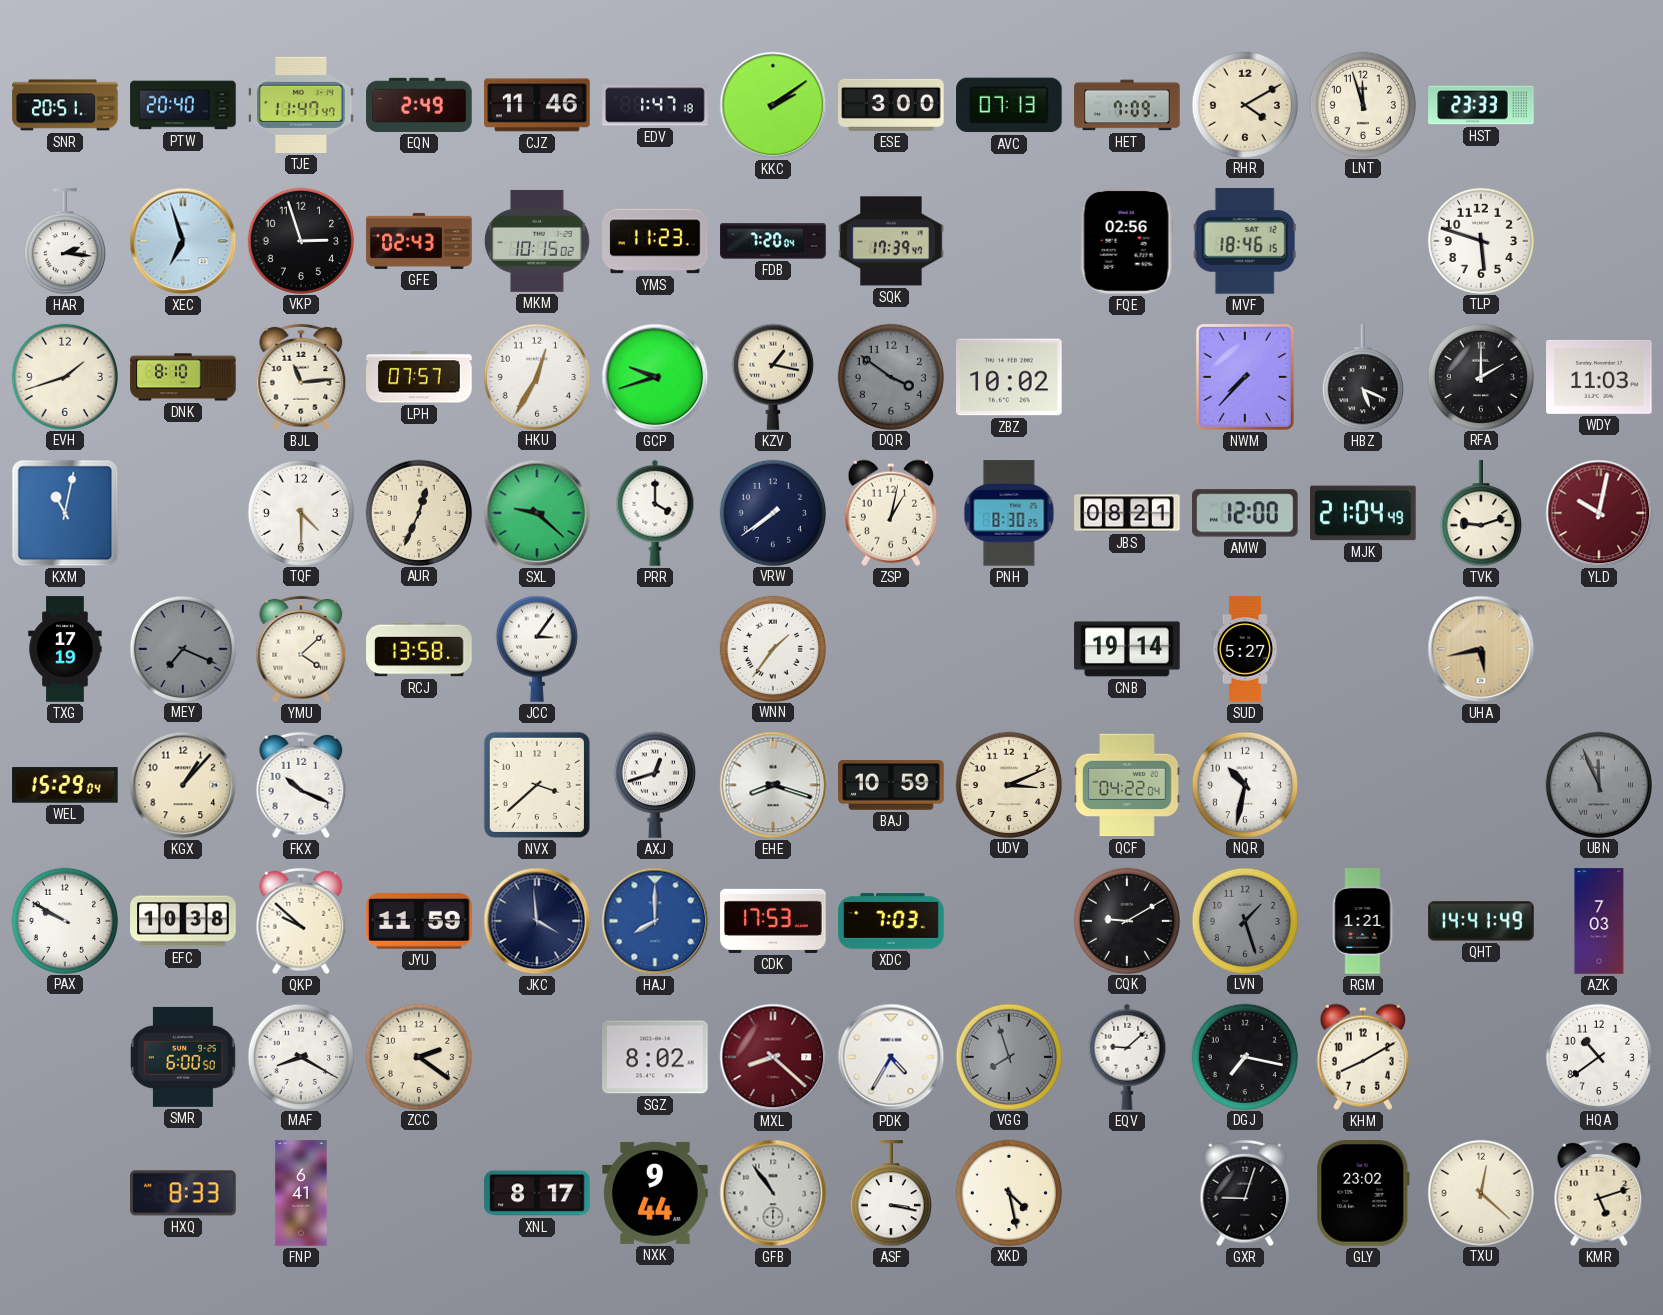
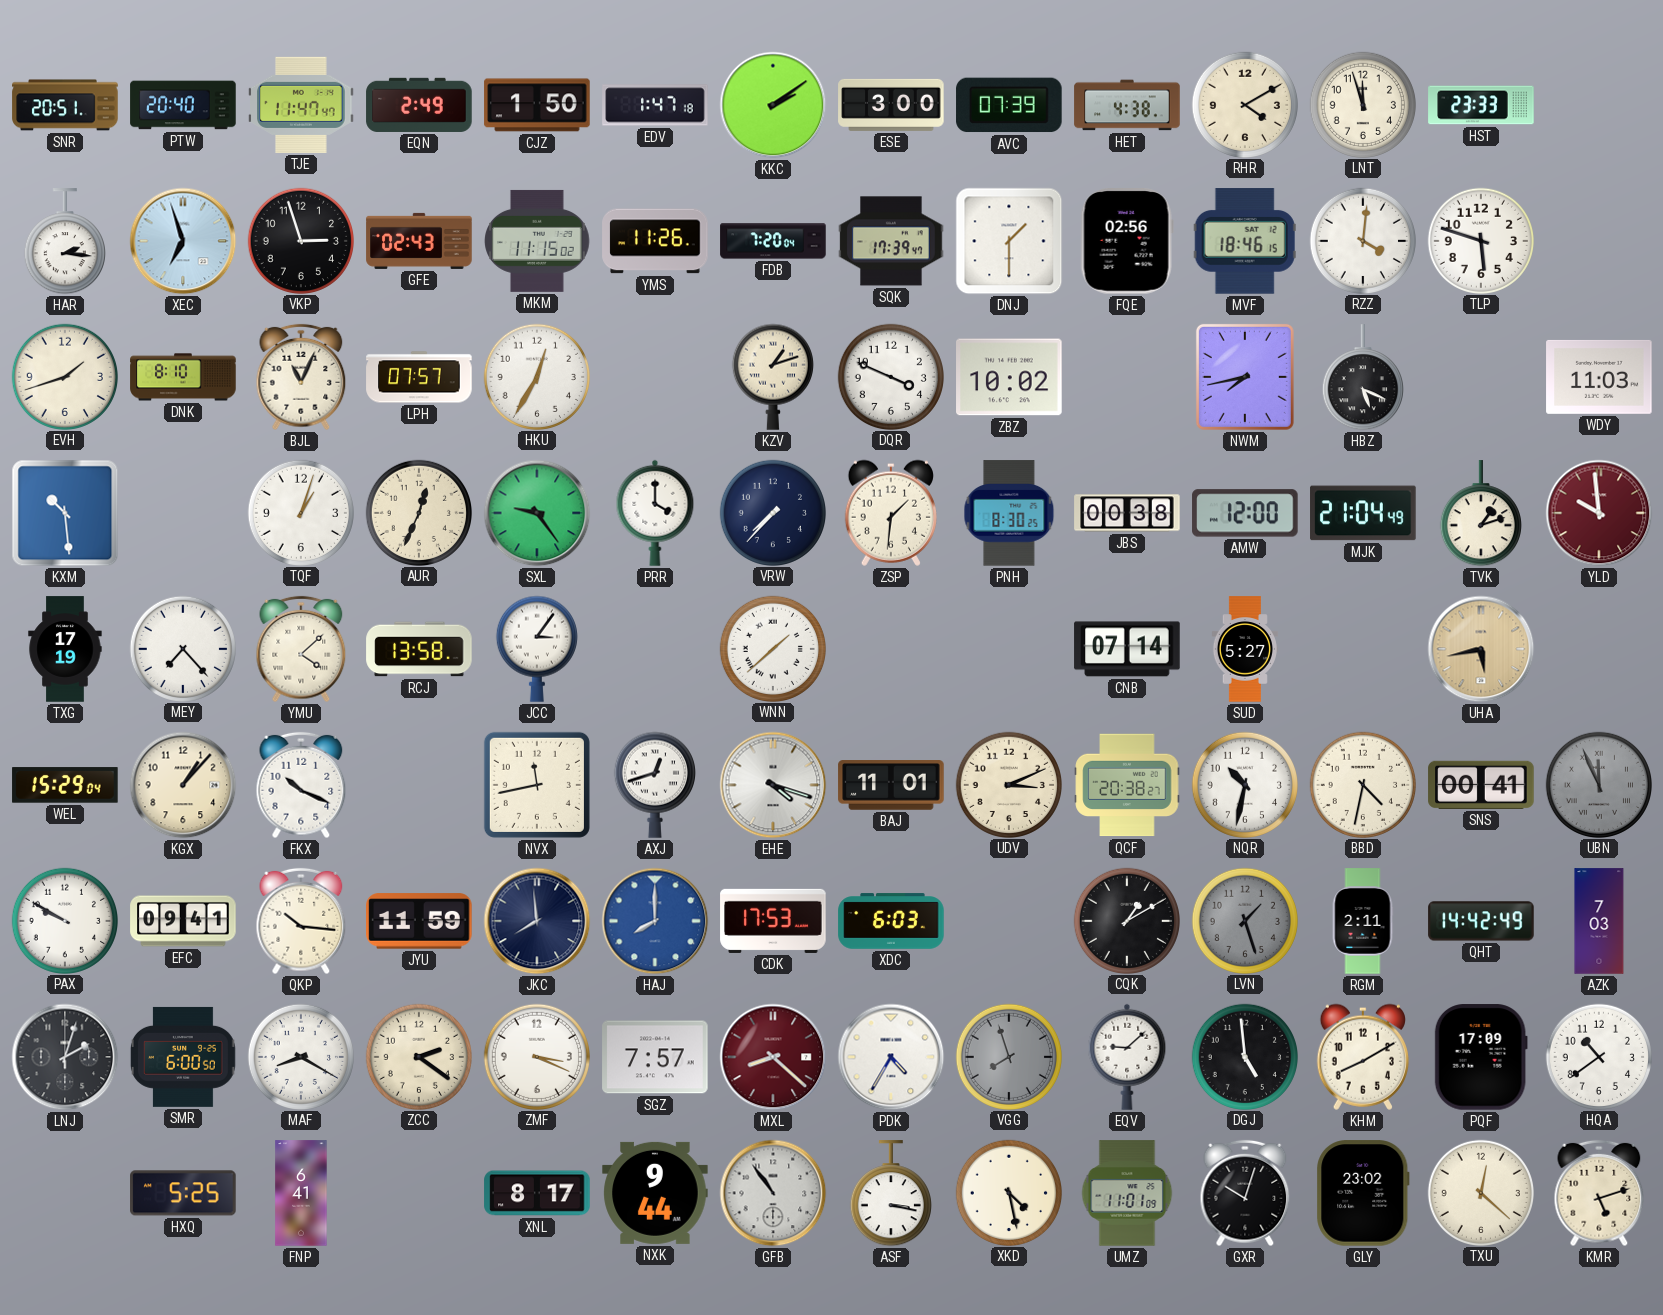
CJZ: 11:46 -> 1:50 (537, 105)
AVC: 07:13 -> 07:39 (1009, 105)
HET: 7:09 -> 4:38 (1127, 105)
MKM: 10:15 -> 11:15 (537, 241)
YMS: 11:23 -> 11:26 (655, 241)
DNJ: none -> 1:30 (1009, 241)
RZZ: none -> 4:01 (1362, 240)
BJL: 11:14 -> 11:04 (301, 377)
GCP: 9:42 -> none (655, 377)
KZV: 1:17 -> 1:12 (773, 377)
DQR: 3:51 -> 3:49 (890, 376)
DQR dial: grey -> white (890, 376)
NWM: 7:37 -> 7:43 (1245, 377)
RFA: 2:00 -> none (1480, 376)
KXM: 11:02 -> 10:29 (65, 513)
TQF: 4:30 -> 1:03 (300, 512)
SXL: 9:22 -> 9:24 (537, 513)
VRW: 7:39 -> 7:37 (772, 512)
ZSP: 1:02 -> 1:31 (891, 513)
JBS: 08:21 -> 00:38 (1127, 513)
TVK: 9:12 -> 1:12 (1481, 514)
YLD: 10:02 -> 9:59 (1599, 513)
MEY: 7:19 -> 7:23 (182, 648)
MEY dial: grey -> white (182, 648)
WNN: 1:36 -> 1:38 (772, 648)
CNB: 19:14 -> 07:14 (1127, 649)
NVX: 3:38 -> 11:43 (537, 785)
EHE: 8:18 -> 4:18 (773, 785)
BAJ: 10:59 -> 11:01 (891, 785)
QCF: 04:22 -> 20:38 (1127, 785)
BBD: none -> 4:32 (1362, 784)
SNS: none -> 00:41 (1481, 785)
EFC: 10:38 -> 09:41 (183, 921)
QKP: 9:52 -> 10:16 (301, 921)
JKC: 3:59 -> 7:59 (537, 921)
XDC: 7:03 -> 6:03 (891, 921)
CQK: 9:10 -> 1:10 (1126, 920)
RGM: 1:21 -> 2:11 (1363, 921)
QHT: 14:41 -> 14:42 (1481, 921)
LNJ: none -> 2:03 (65, 1057)
ZMF: none -> 3:19 (536, 1056)
SGZ: 8:02 -> 7:57 (655, 1057)
DGJ: 7:17 -> 4:59 (1244, 1056)
PQF: none -> 17:09 (1481, 1057)
HXQ: 8:33 -> 5:25 (183, 1193)
UMZ: none -> 11:01 (1127, 1193)
GXR: 9:03 -> 10:03 (1245, 1193)
